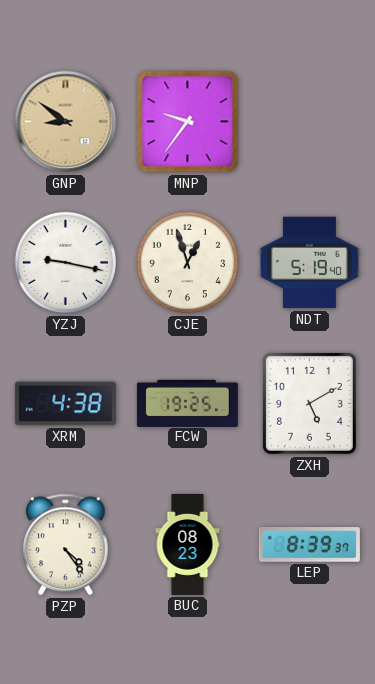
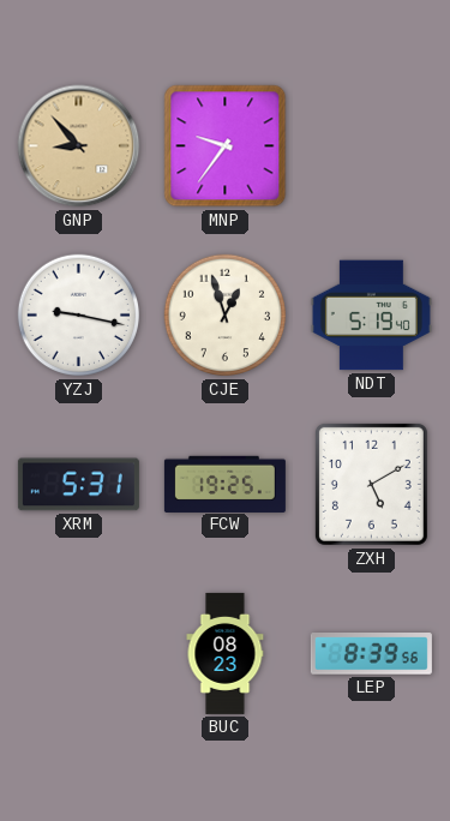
GNP: 8:51 -> 8:53 (79, 146)
XRM: 4:38 -> 5:31 (78, 485)
PZP: 4:24 -> none (66, 545)
LEP: 8:39:37 -> 8:39:56 (371, 654)
